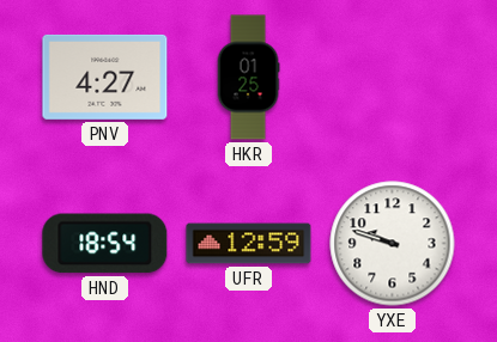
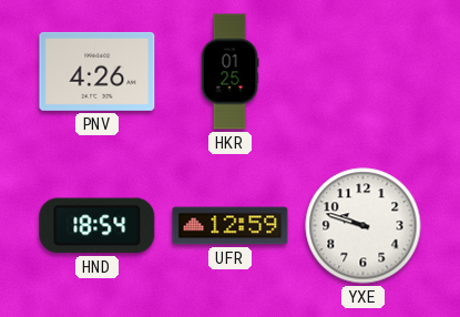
PNV: 4:27 -> 4:26 (98, 71)
